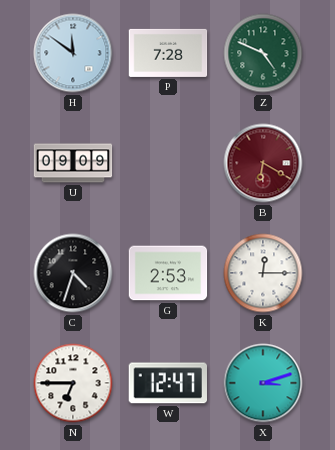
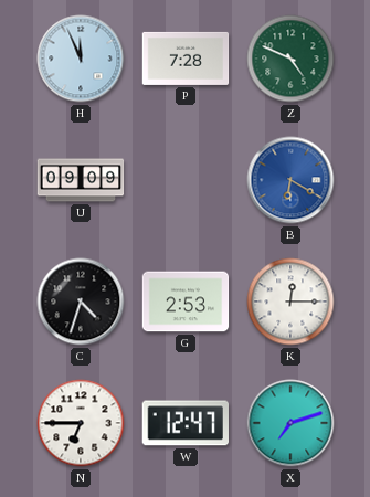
H: 11:51 -> 11:56 (81, 59)
B dial: burgundy -> blue (290, 180)
X: 3:12 -> 7:12 (290, 423)
